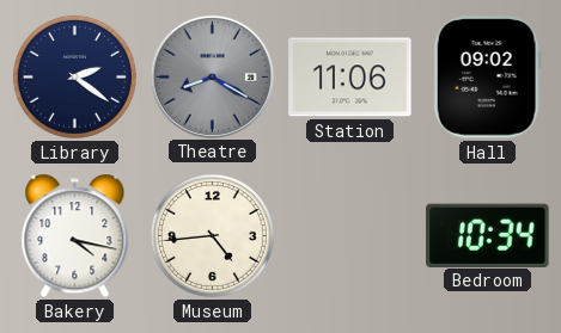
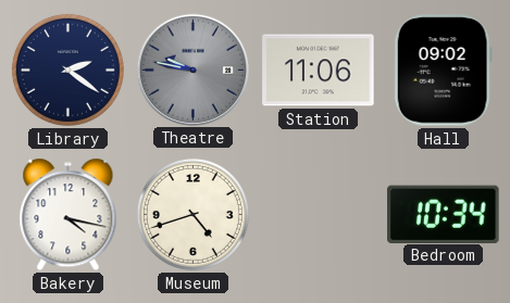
Theatre: 8:20 -> 9:47 (192, 70)
Museum: 4:44 -> 4:42 (192, 214)
